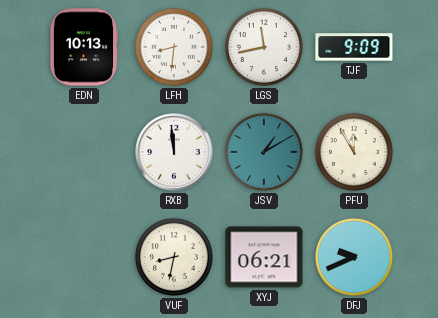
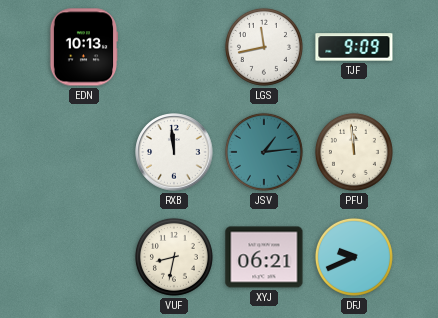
LFH: 8:31 -> none (174, 47)
JSV: 1:10 -> 1:14 (264, 152)
PFU: 11:55 -> 11:59 (354, 152)
